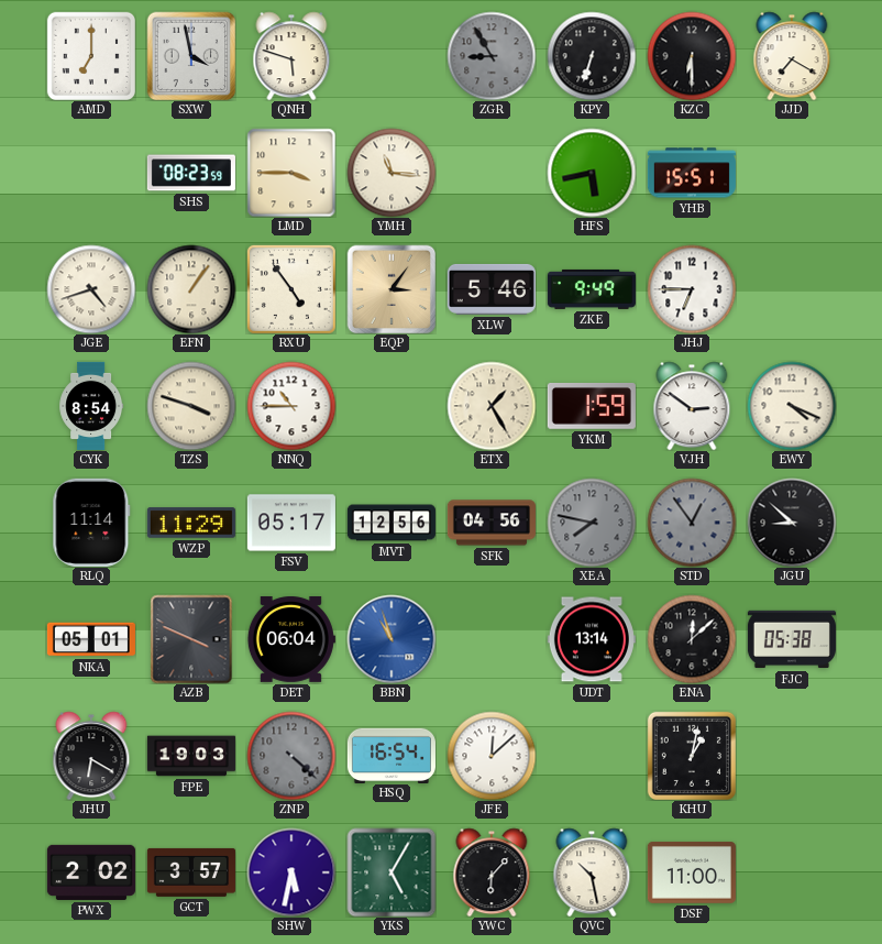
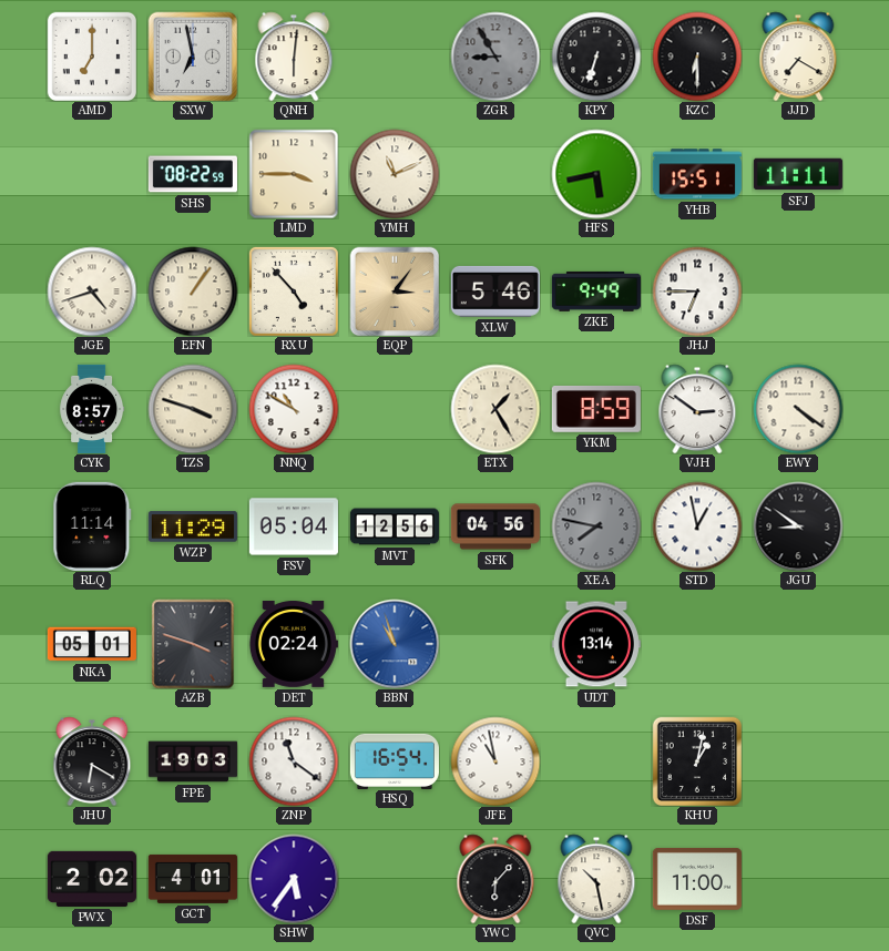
SXW: 3:58 -> 6:58 (193, 57)
QNH: 5:48 -> 6:01 (294, 57)
SHS: 08:23 -> 08:22 (193, 174)
YMH: 11:16 -> 11:11 (395, 174)
SFJ: none -> 11:11 (798, 174)
RXU: 4:54 -> 4:53 (294, 292)
CYK: 8:54 -> 8:57 (92, 409)
NNQ: 10:45 -> 10:50 (294, 409)
YKM: 1:59 -> 8:59 (596, 409)
EWY: 4:19 -> 4:21 (798, 409)
FSV: 05:17 -> 05:04 (294, 526)
STD: 12:54 -> 12:58 (697, 526)
STD dial: grey -> white (697, 526)
JGU: 8:52 -> 8:51 (798, 526)
AZB: 3:49 -> 3:48 (193, 644)
DET: 06:04 -> 02:24 (294, 644)
ENA: 12:08 -> none (692, 639)
FJC: 05:38 -> none (792, 639)
ZNP: 4:22 -> 11:21 (294, 761)
ZNP dial: grey -> white (294, 761)
JFE: 12:08 -> 10:58 (495, 761)
GCT: 3:57 -> 4:01 (193, 879)
SHW: 5:32 -> 5:36 (294, 879)
YKS: 5:05 -> none (392, 872)
